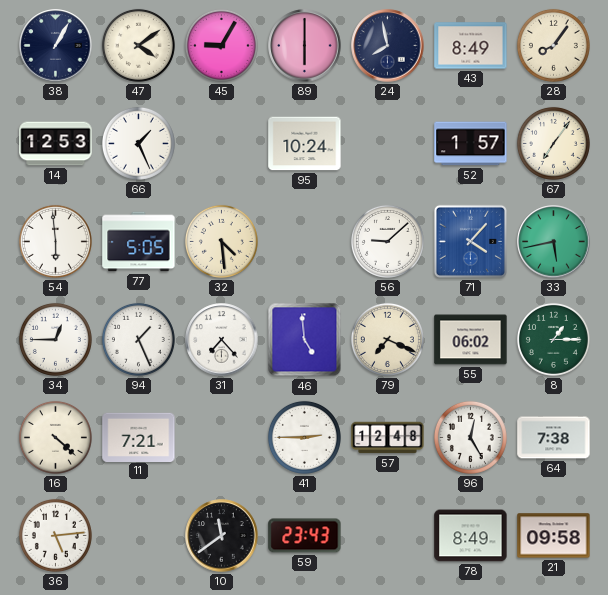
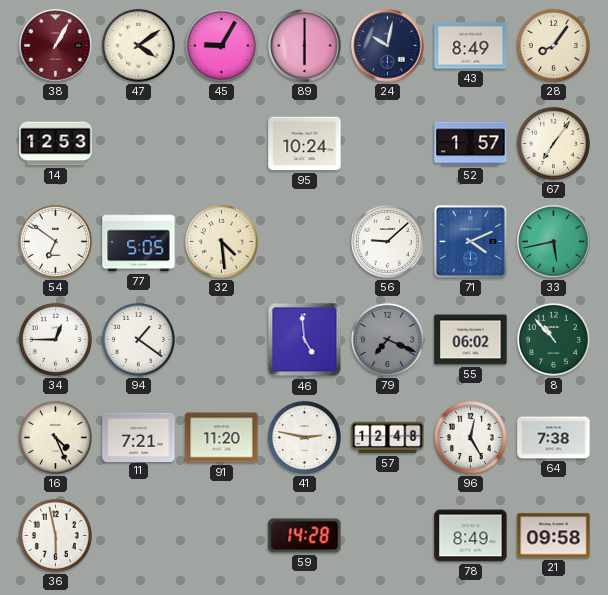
38 dial: navy -> burgundy (56, 46)
24: 7:58 -> 10:02 (388, 46)
66: 1:26 -> none (138, 143)
54: 5:59 -> 6:51 (55, 241)
71: 4:07 -> 4:11 (470, 241)
94: 1:26 -> 1:21 (138, 339)
31: 7:23 -> none (222, 340)
79 dial: cream -> grey (387, 339)
8: 1:15 -> 10:53 (553, 339)
16: 4:22 -> 4:26 (55, 437)
91: none -> 11:20 (222, 438)
41: 2:45 -> 2:47 (304, 437)
36: 5:14 -> 5:58 (55, 535)
10: 11:39 -> none (222, 536)
59: 23:43 -> 14:28 (305, 536)
